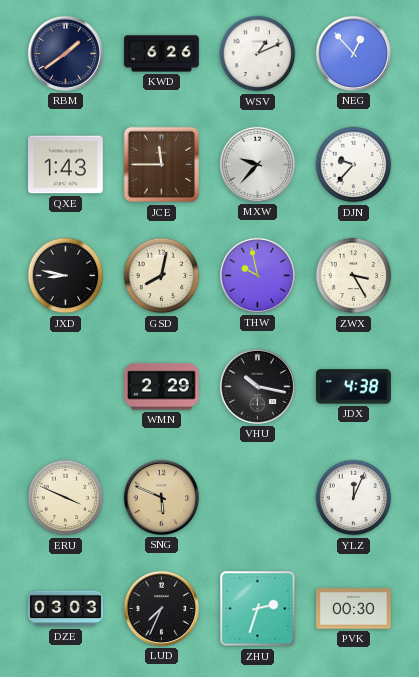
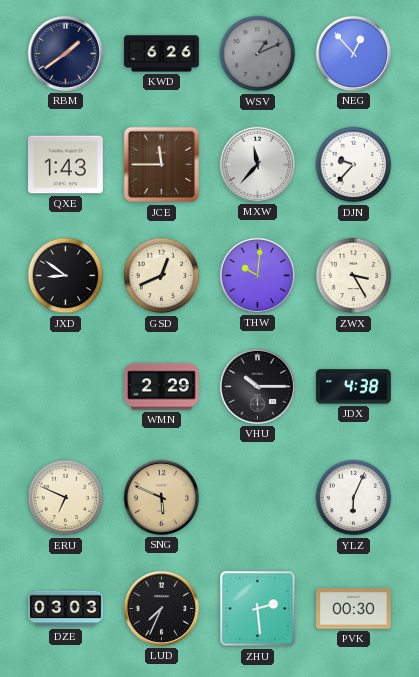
WSV dial: white -> grey (258, 54)
MXW: 9:37 -> 11:37 (257, 164)
JXD: 8:47 -> 8:51 (66, 276)
GSD: 8:02 -> 12:41 (162, 276)
THW: 9:58 -> 10:01 (257, 275)
VHU: 10:17 -> 10:15 (257, 386)
ERU: 3:49 -> 6:49 (66, 498)
YLZ: 12:04 -> 6:04 (354, 498)
ZHU: 2:33 -> 2:29 (258, 609)
